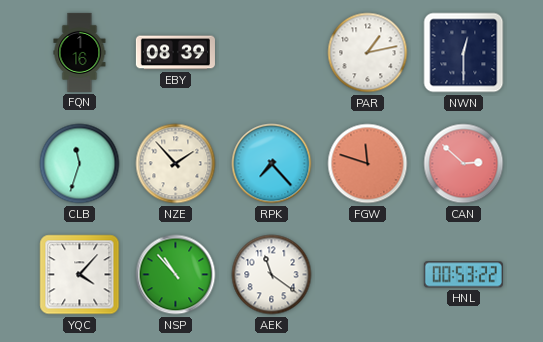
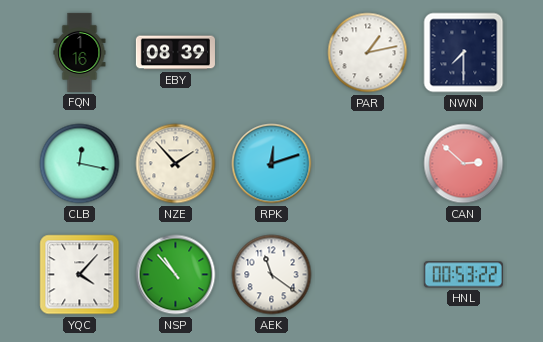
NWN: 12:30 -> 7:30 (464, 53)
CLB: 11:33 -> 12:17 (80, 164)
RPK: 7:23 -> 12:12 (272, 164)
FGW: 11:48 -> none (368, 164)
